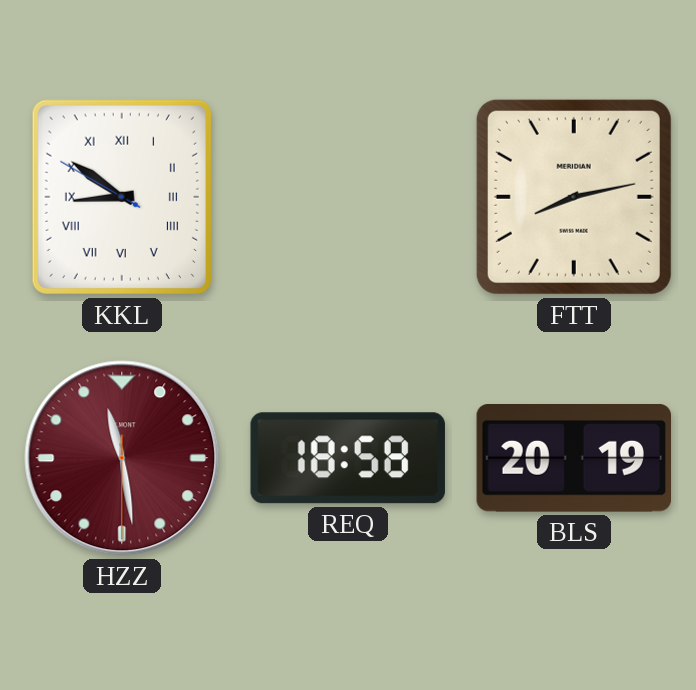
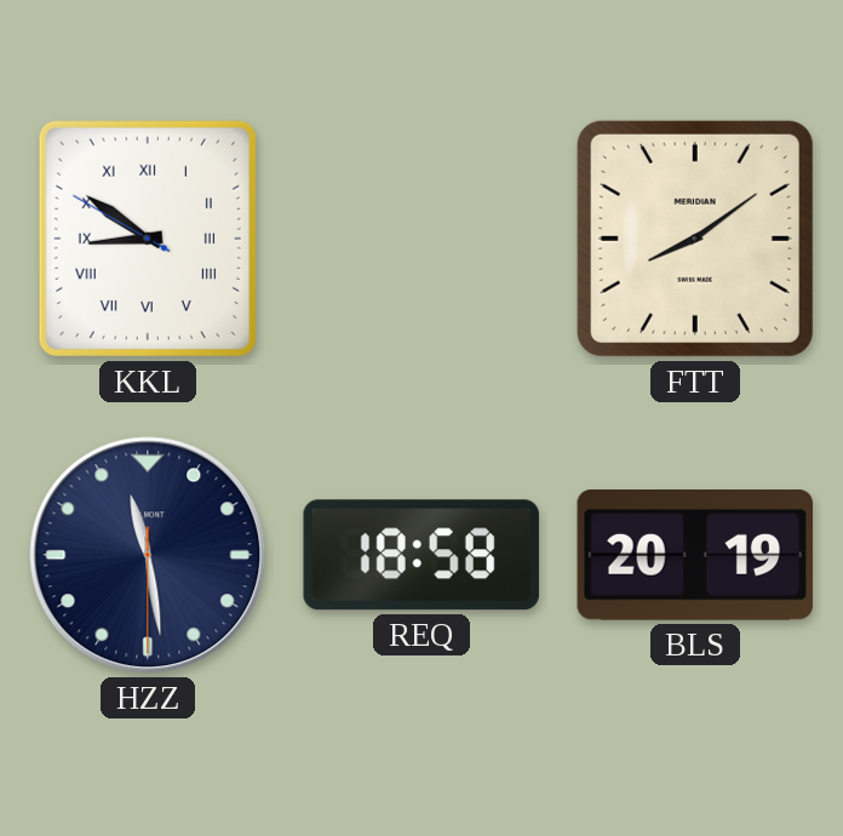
FTT: 8:13 -> 8:09 (695, 239)
HZZ dial: burgundy -> navy (148, 555)
